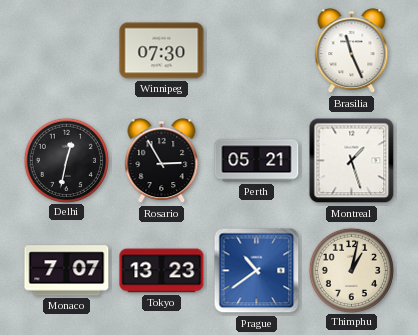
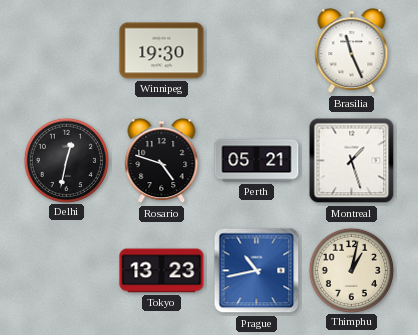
Winnipeg: 07:30 -> 19:30 (162, 51)
Rosario: 2:55 -> 4:48 (162, 161)
Monaco: 7:07 -> none (67, 271)
Prague: 10:39 -> 10:43 (257, 271)
